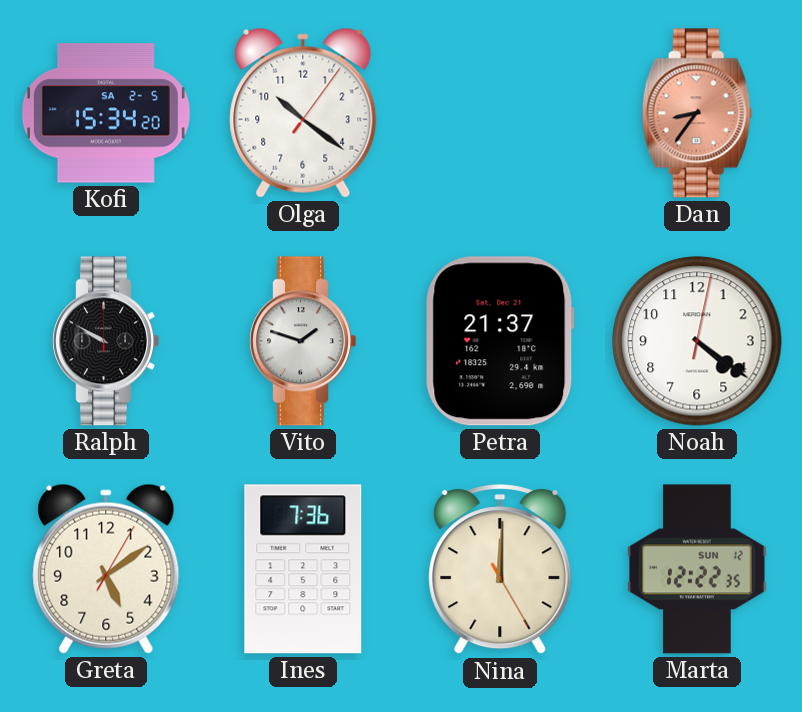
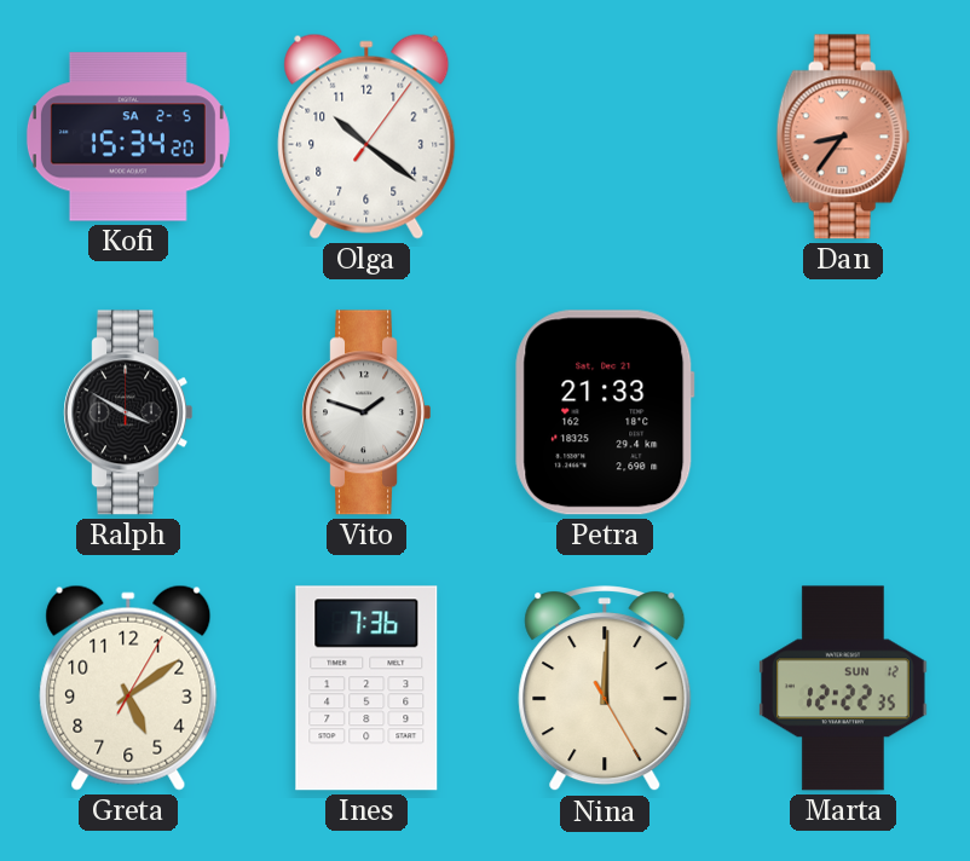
Ralph: 9:50 -> 3:50 (127, 412)
Petra: 21:37 -> 21:33 (605, 412)
Noah: 4:21 -> none (697, 341)
